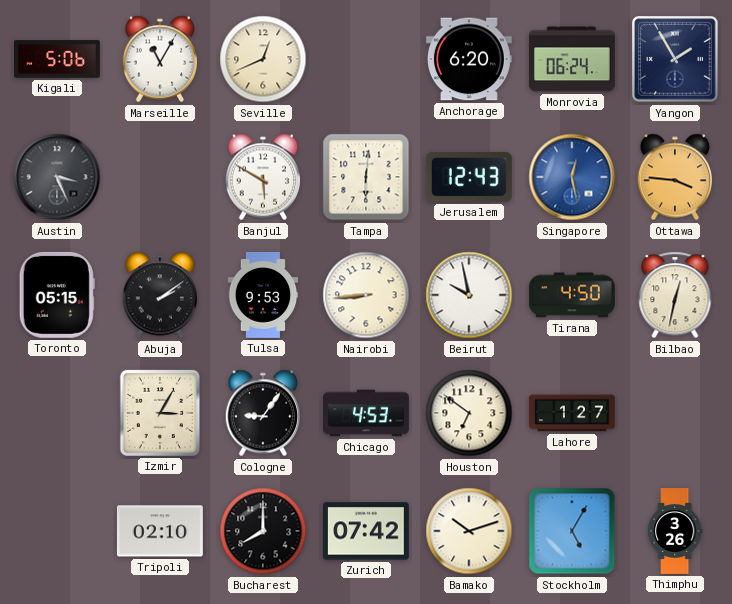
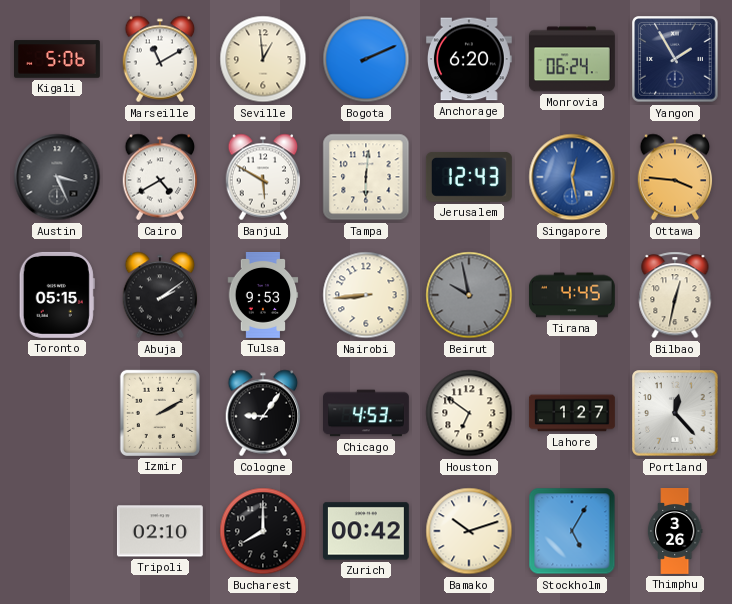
Marseille: 11:05 -> 11:10 (160, 59)
Seville: 12:41 -> 12:59 (263, 59)
Bogota: none -> 2:11 (366, 59)
Cairo: none -> 4:40 (160, 177)
Beirut dial: white -> grey (469, 295)
Tirana: 4:50 -> 4:45 (572, 295)
Izmir: 3:05 -> 2:10 (160, 413)
Portland: none -> 12:23 (675, 413)
Zurich: 07:42 -> 00:42 (366, 531)
